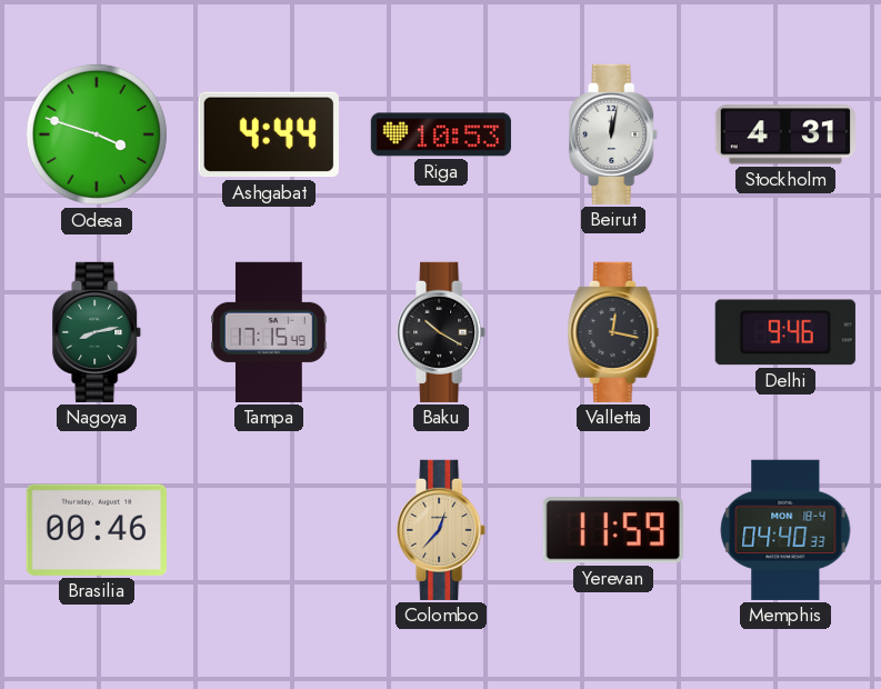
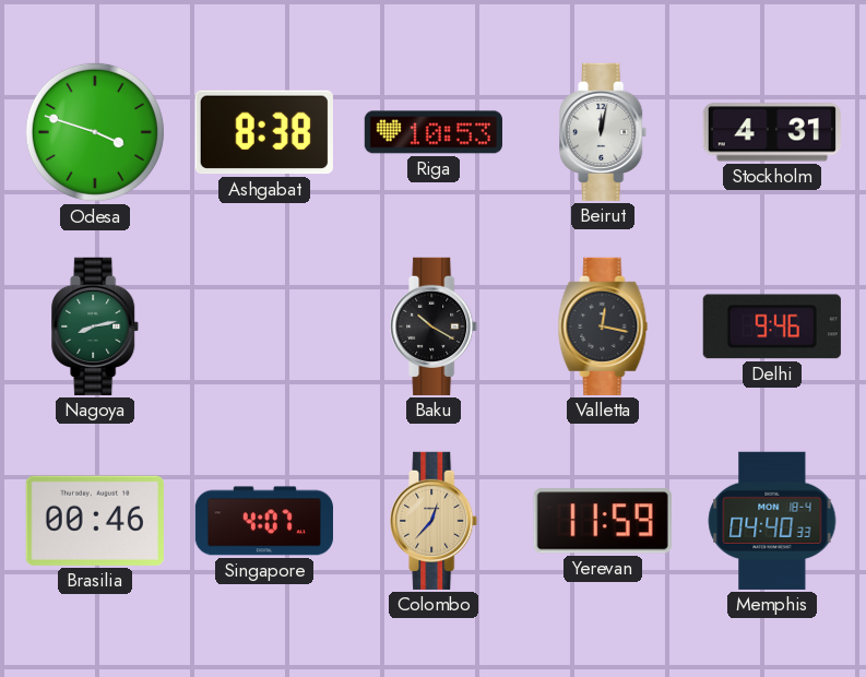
Ashgabat: 4:44 -> 8:38 (264, 132)
Tampa: 17:15 -> none (269, 332)
Singapore: none -> 4:07 (264, 521)
